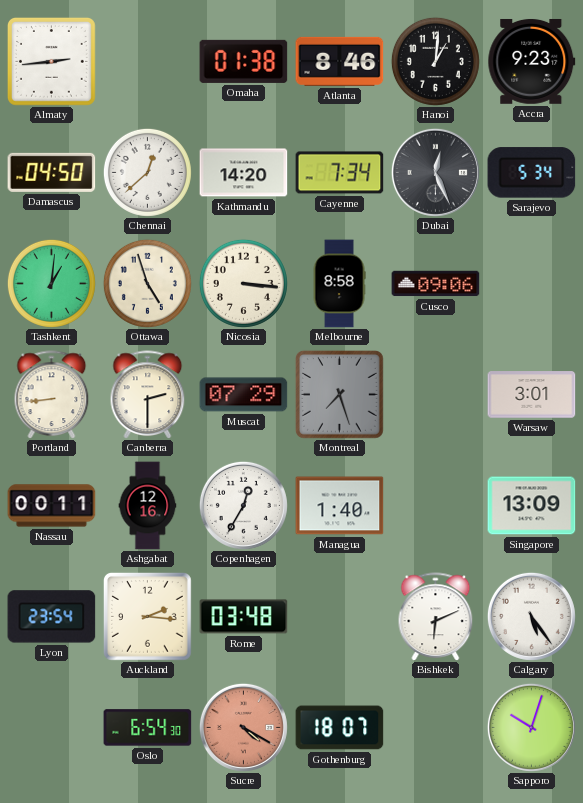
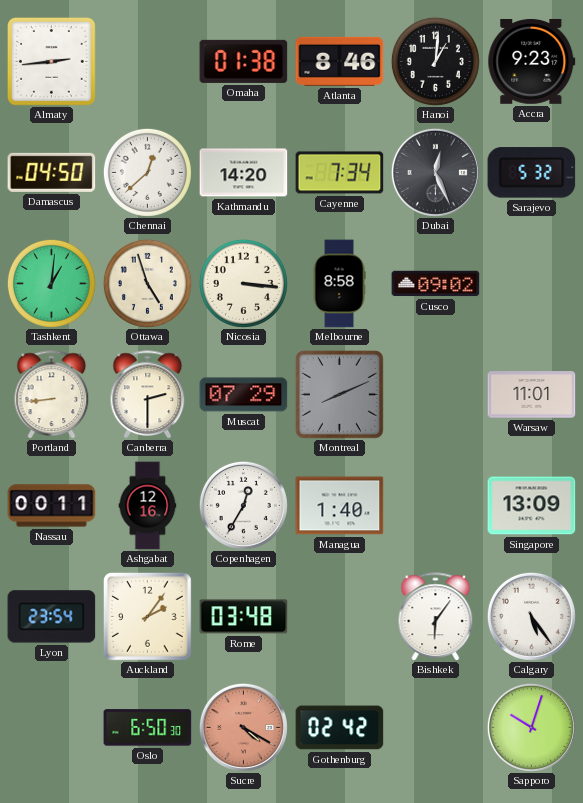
Sarajevo: 5:34 -> 5:32 (532, 173)
Cusco: 09:06 -> 09:02 (436, 284)
Montreal: 7:27 -> 8:11 (339, 394)
Warsaw: 3:01 -> 11:01 (532, 395)
Auckland: 2:16 -> 2:06 (147, 616)
Bishkek: 6:11 -> 6:06 (436, 616)
Oslo: 6:54 -> 6:50 (148, 728)
Gothenburg: 18:07 -> 02:42 (340, 728)
